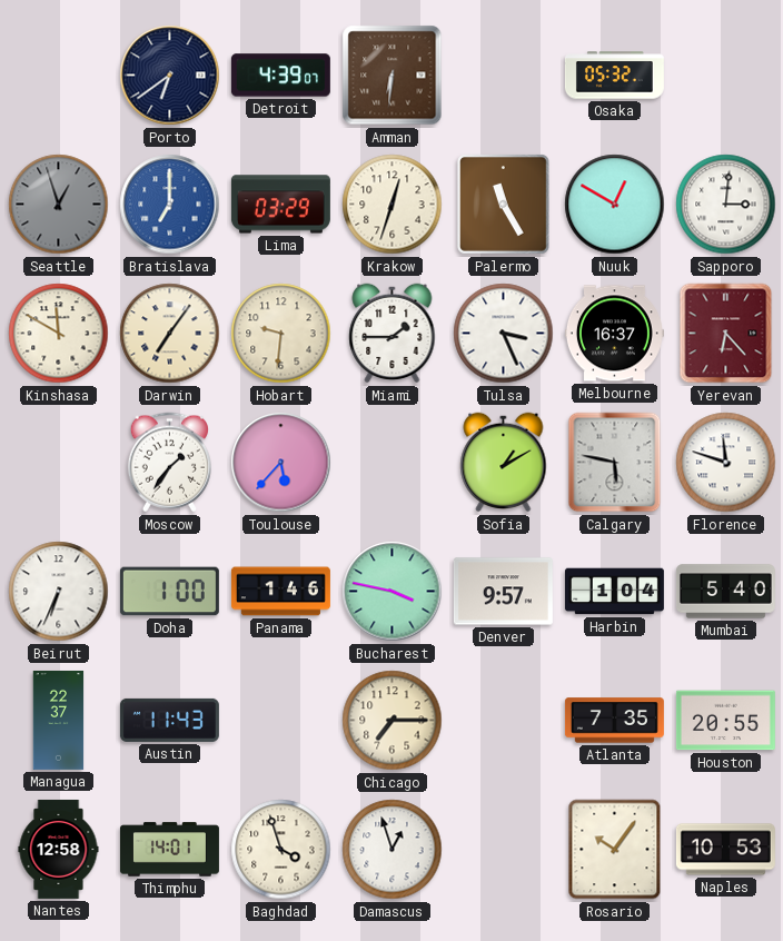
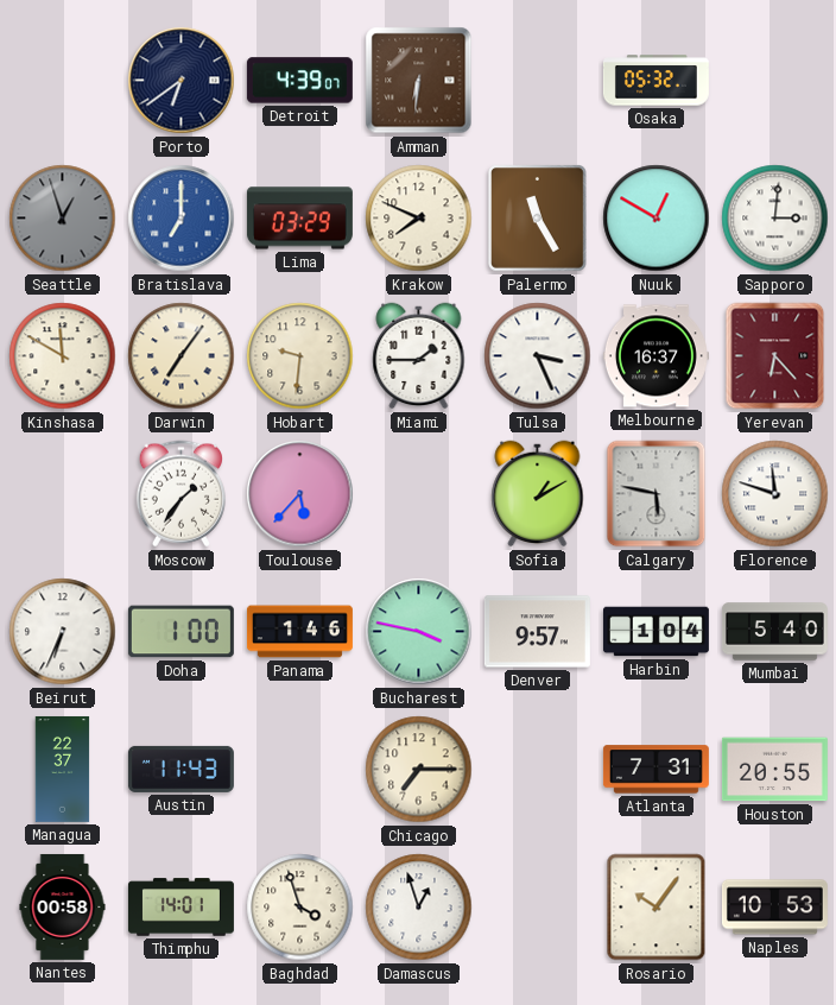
Krakow: 12:33 -> 7:49 (419, 219)
Atlanta: 7:35 -> 7:31 (655, 770)
Nantes: 12:58 -> 00:58 (63, 906)
